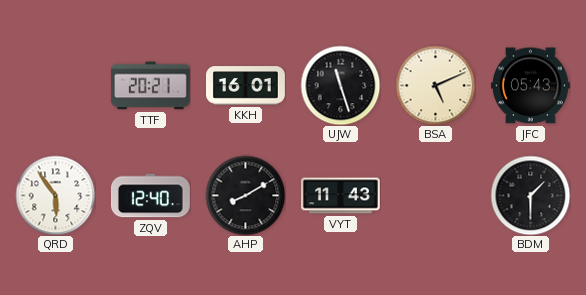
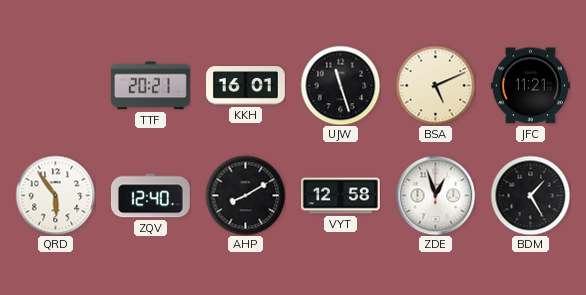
JFC: 05:43 -> 11:21 (530, 86)
VYT: 11:43 -> 12:58 (341, 196)
ZDE: none -> 12:57 (435, 195)
BDM: 1:30 -> 1:25 (530, 195)
